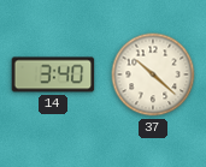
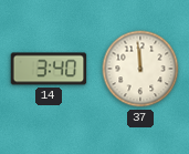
37: 10:22 -> 11:59 (140, 69)
